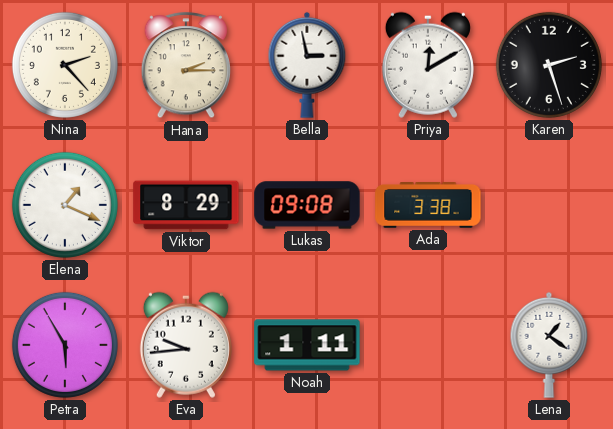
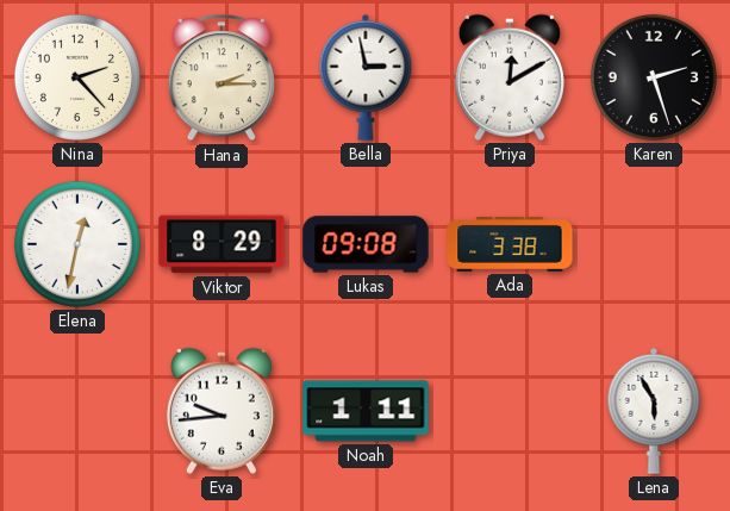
Elena: 1:19 -> 12:32 (77, 244)
Petra: 5:55 -> none (65, 345)
Lena: 1:21 -> 5:55 (654, 411)
